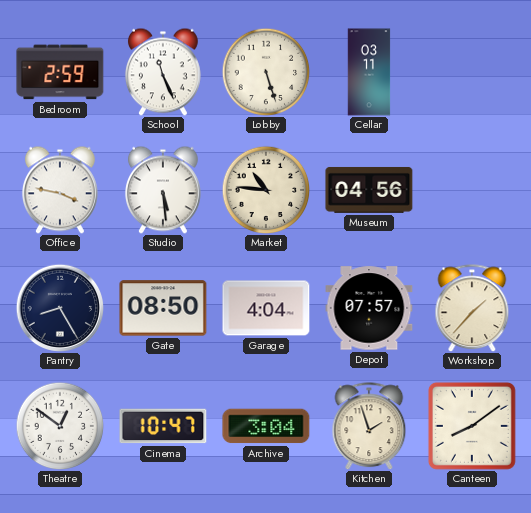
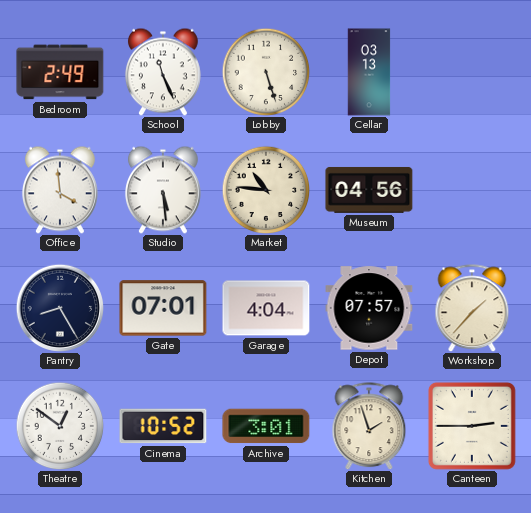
Bedroom: 2:59 -> 2:49 (60, 72)
Cellar: 03:11 -> 03:13 (369, 72)
Office: 3:47 -> 3:59 (60, 190)
Gate: 08:50 -> 07:01 (163, 308)
Cinema: 10:47 -> 10:52 (163, 426)
Archive: 3:04 -> 3:01 (266, 426)
Canteen: 8:09 -> 2:45 (472, 426)
